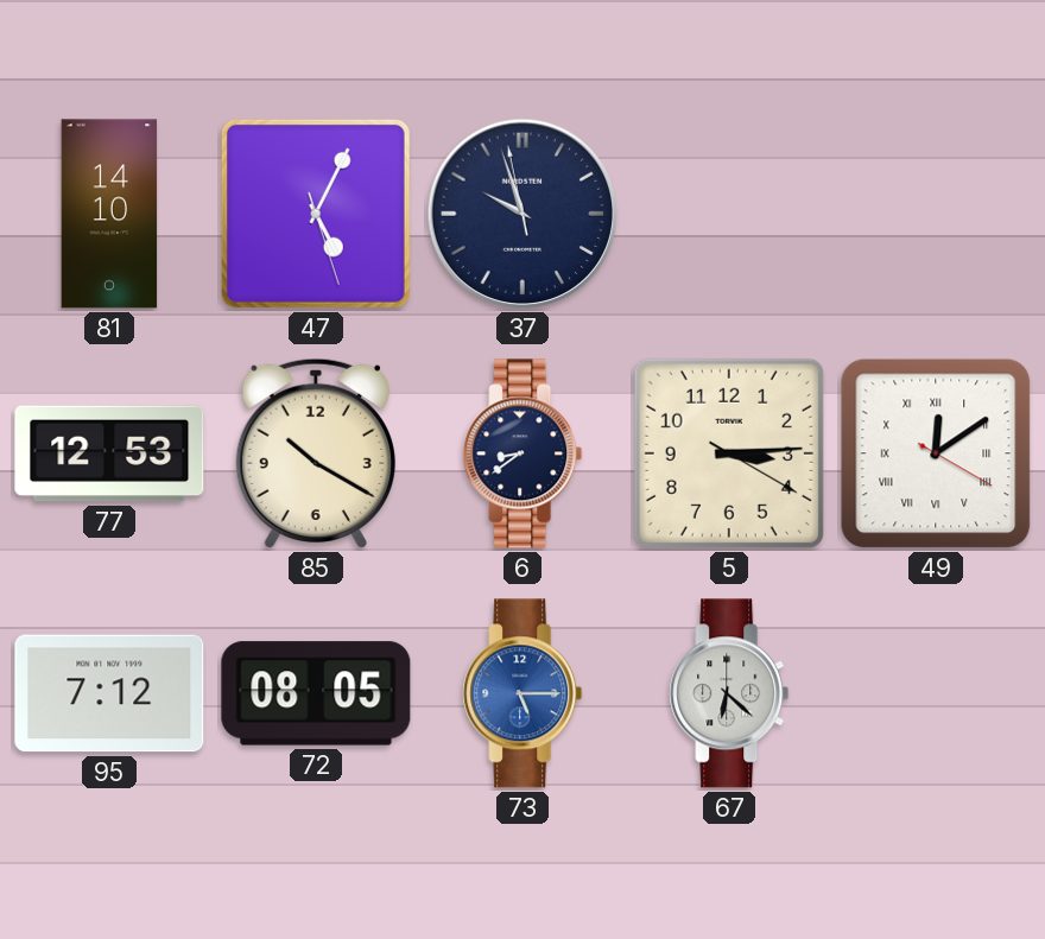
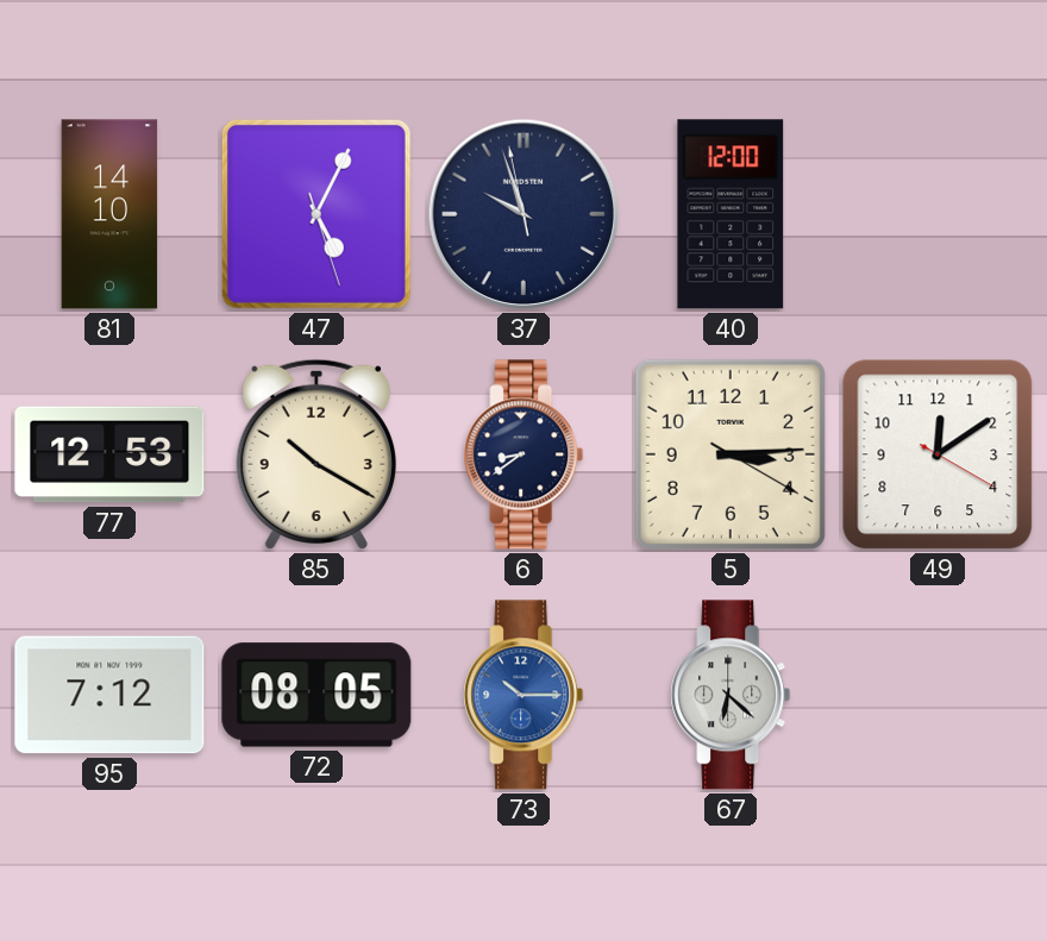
40: none -> 12:00 (731, 214)
49 numerals: Roman -> Arabic (938, 454)
73: 5:15 -> 10:15 (523, 695)
